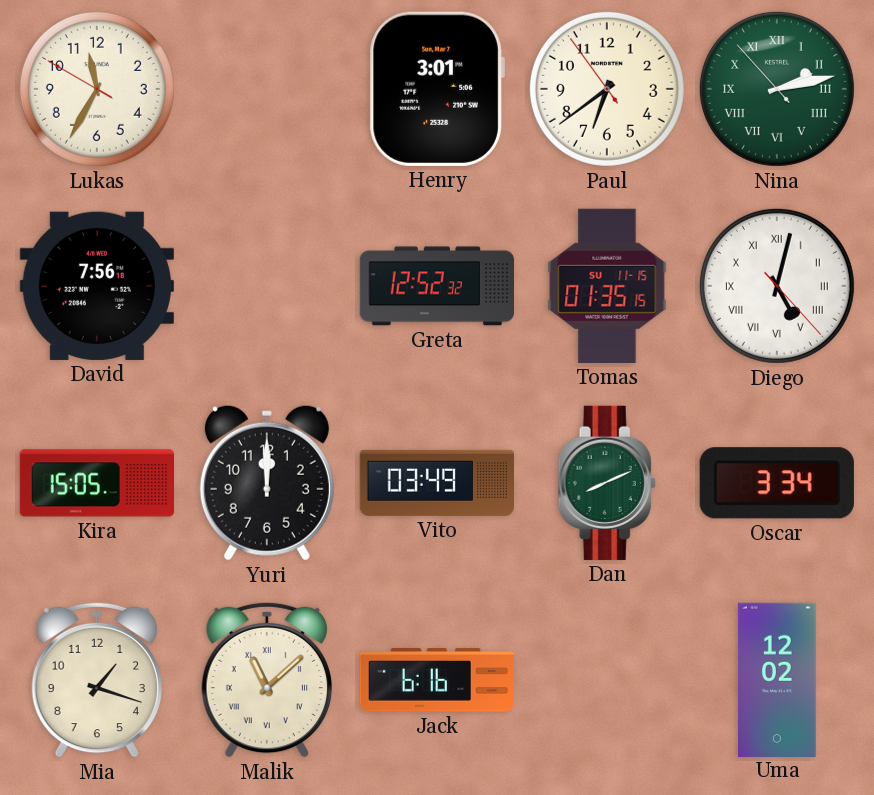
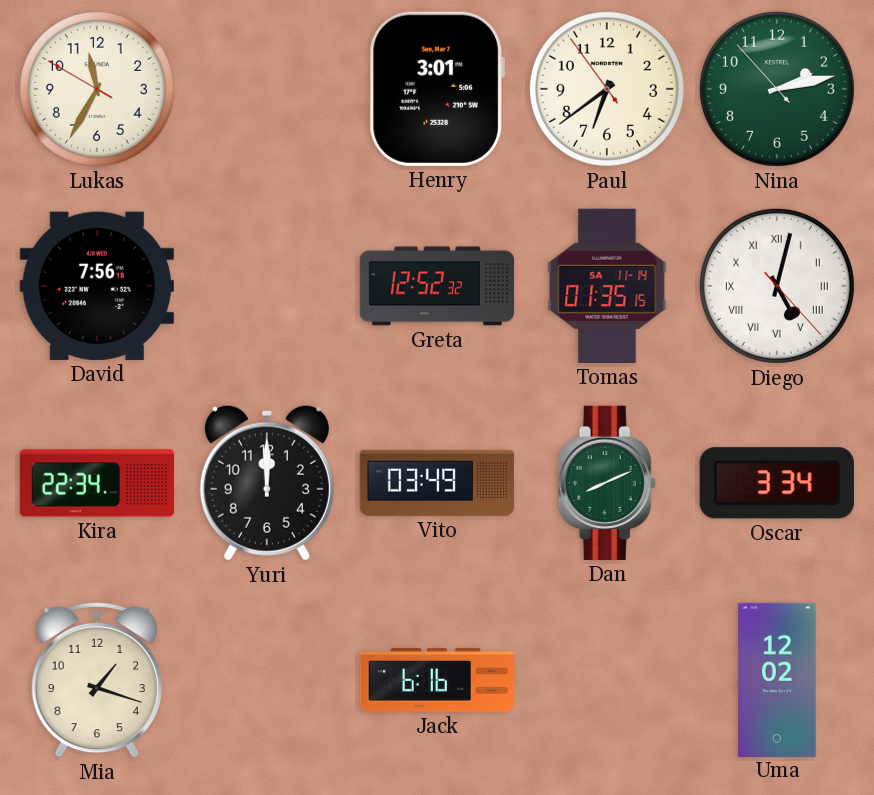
Nina numerals: Roman -> Arabic (777, 89)
Tomas date: SU 11-15 -> SA 11-14 (607, 286)
Kira: 15:05 -> 22:34 (96, 483)
Malik: 11:08 -> none (267, 680)
